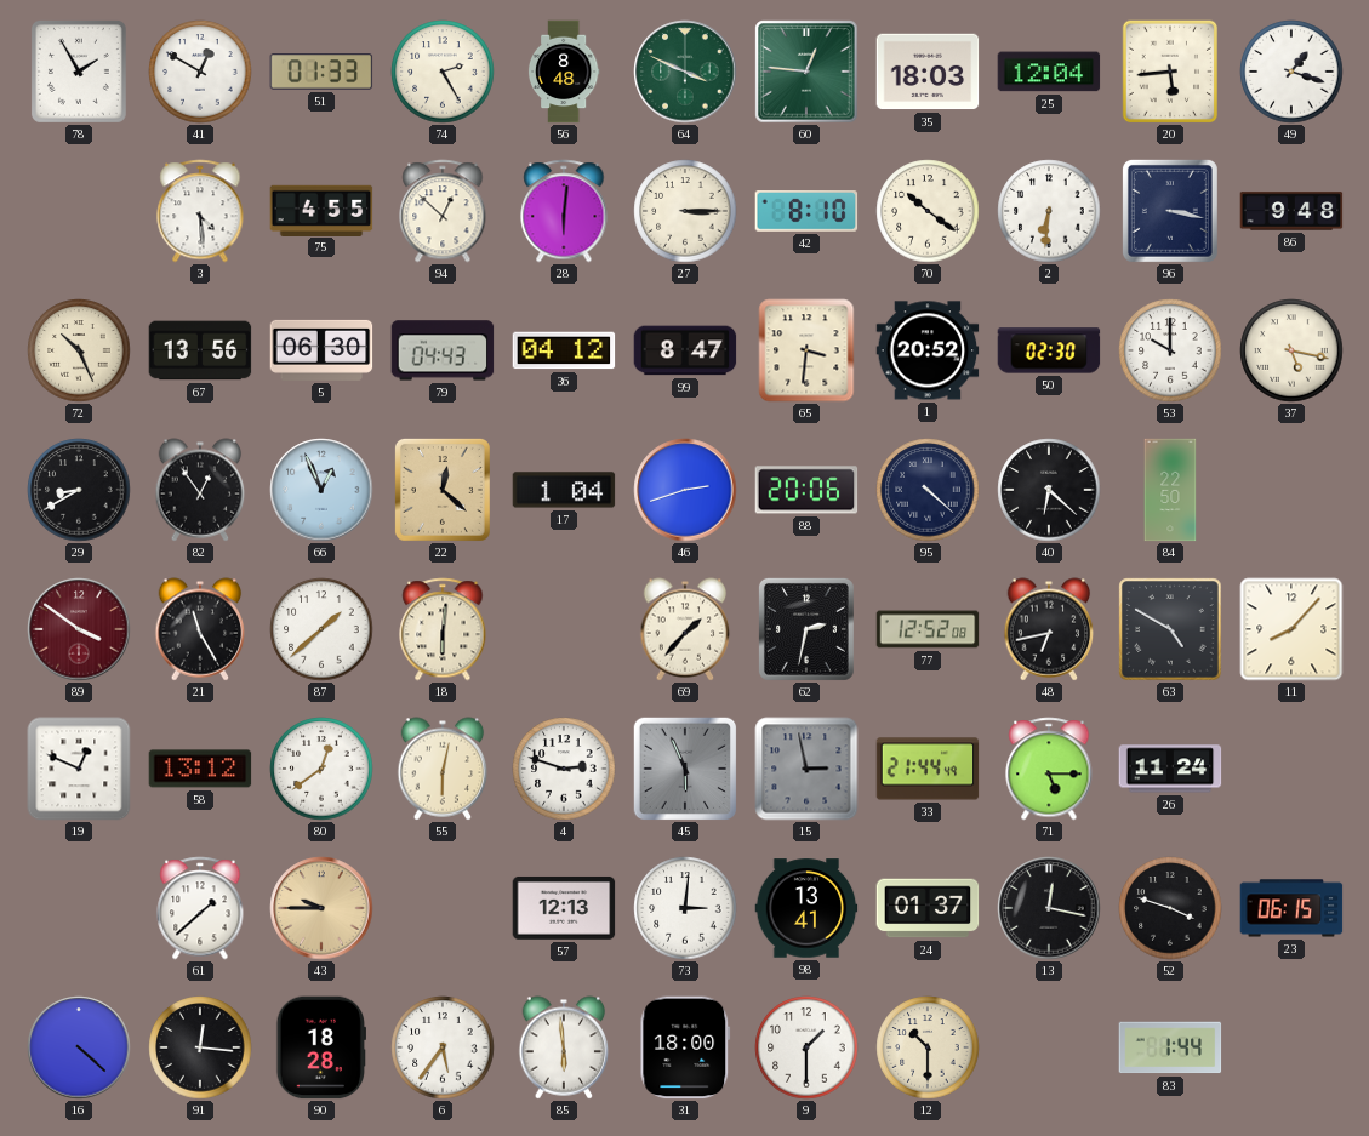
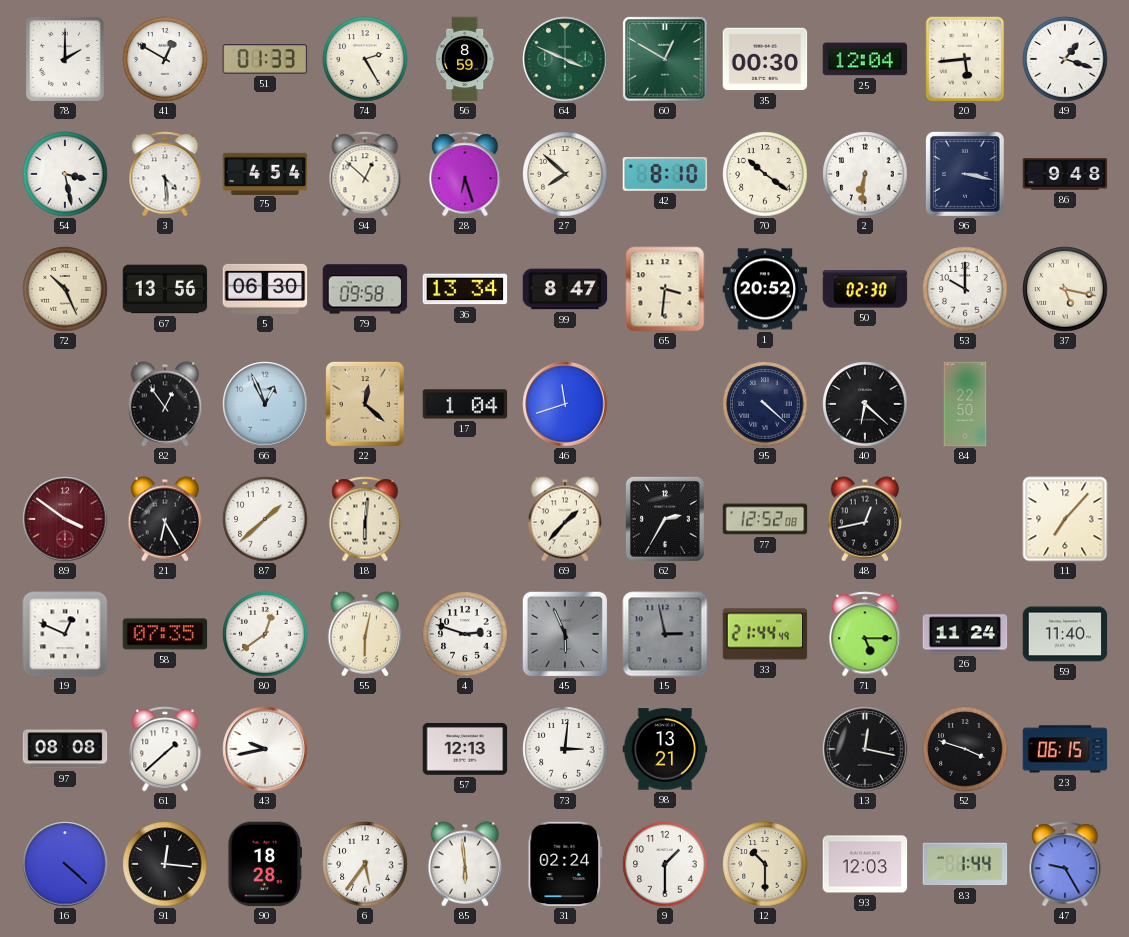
78: 1:55 -> 2:00 (65, 59)
56: 8:48 -> 8:59 (465, 59)
60: 12:46 -> 12:50 (665, 59)
35: 18:03 -> 00:30 (765, 59)
54: none -> 3:28 (65, 174)
75: 4:55 -> 4:54 (265, 173)
28: 6:01 -> 6:27 (465, 174)
27: 3:15 -> 7:52 (565, 174)
79: 04:43 -> 09:58 (365, 289)
36: 04:12 -> 13:34 (465, 289)
29: 8:40 -> none (79, 490)
46: 2:42 -> 11:42 (565, 404)
88: 20:06 -> none (806, 490)
21: 11:25 -> 6:25 (165, 519)
62: 2:32 -> 2:35 (665, 519)
48: 6:43 -> 12:43 (865, 519)
63: 4:50 -> none (1170, 629)
11: 8:07 -> 7:07 (1065, 519)
58: 13:12 -> 07:35 (165, 634)
59: none -> 11:40 (1065, 634)
97: none -> 08:08 (65, 749)
43: 9:45 -> 9:43 (265, 749)
43 dial: champagne -> white (265, 749)
98: 13:41 -> 13:21 (665, 749)
24: 01:37 -> none (928, 908)
31: 18:00 -> 02:24 (565, 864)
93: none -> 12:03 (865, 864)
47: none -> 9:25 (1065, 864)
